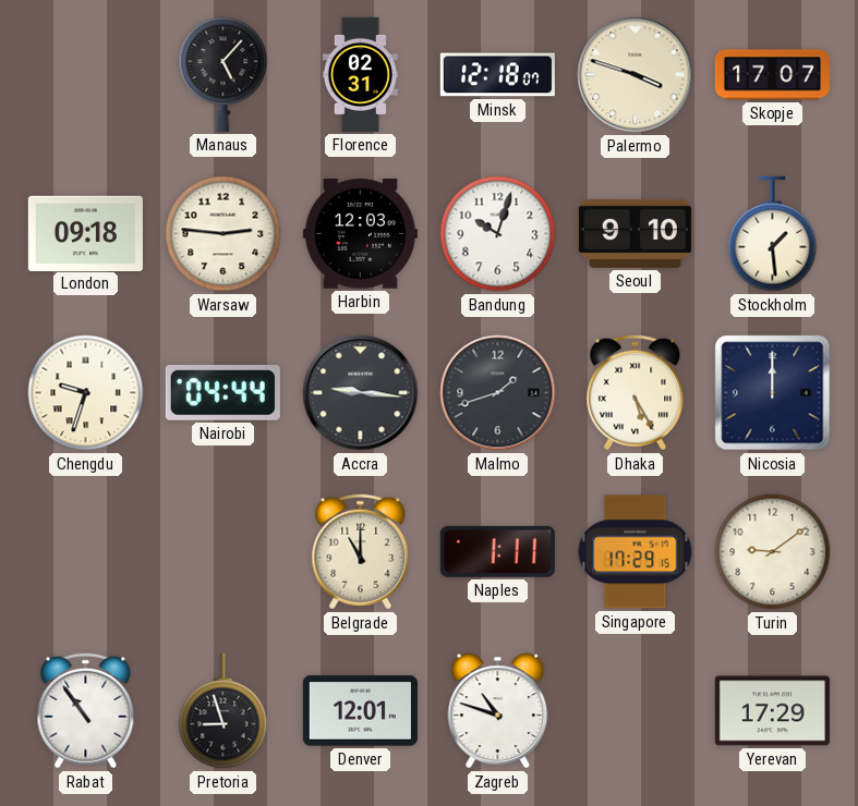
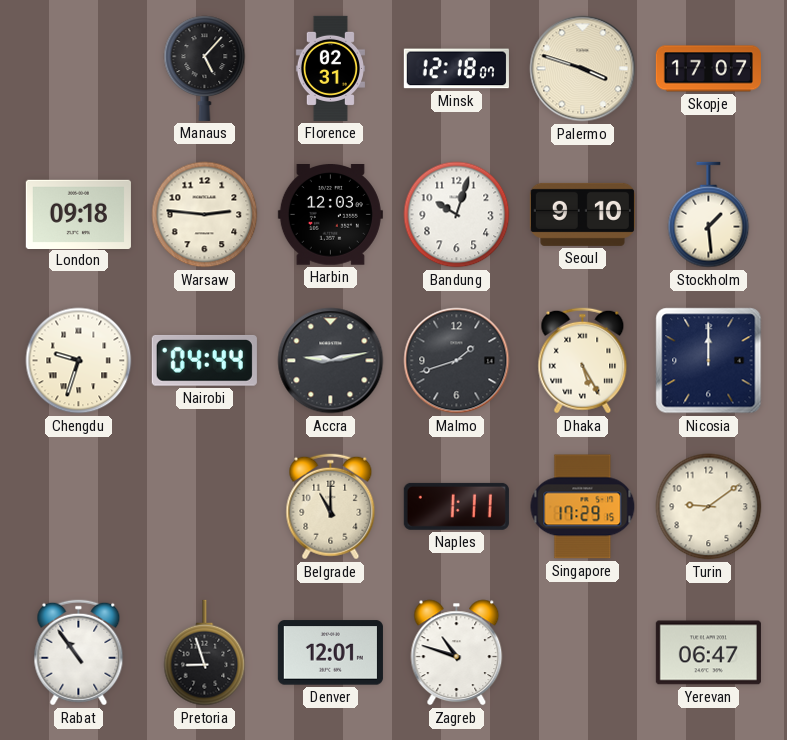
Accra: 9:16 -> 9:13 (331, 361)
Yerevan: 17:29 -> 06:47 (708, 653)
